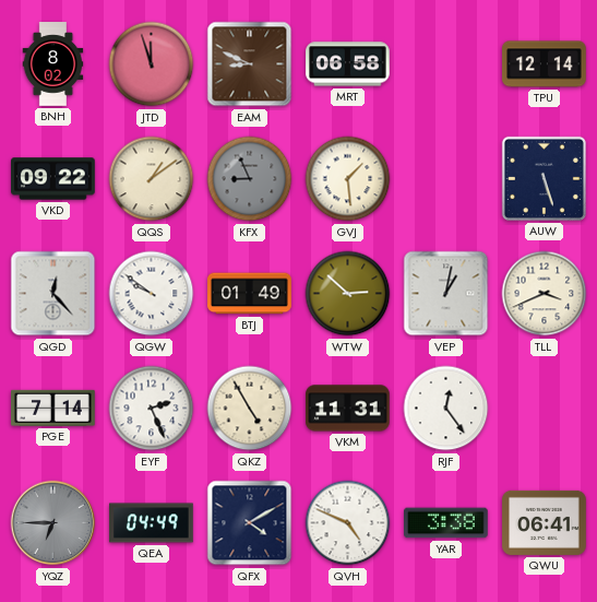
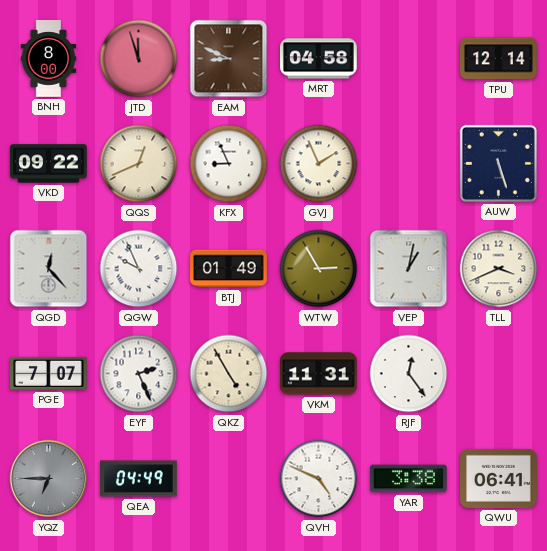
BNH: 8:02 -> 8:00 (49, 59)
MRT: 06:58 -> 04:58 (319, 59)
QQS: 1:09 -> 12:41 (139, 164)
KFX dial: grey -> white (229, 164)
GVJ: 1:29 -> 1:56 (319, 164)
QGW: 9:51 -> 9:56 (139, 269)
WTW: 2:52 -> 2:55 (319, 269)
PGE: 7:14 -> 7:07 (49, 373)
QFX: 4:10 -> none (250, 523)
